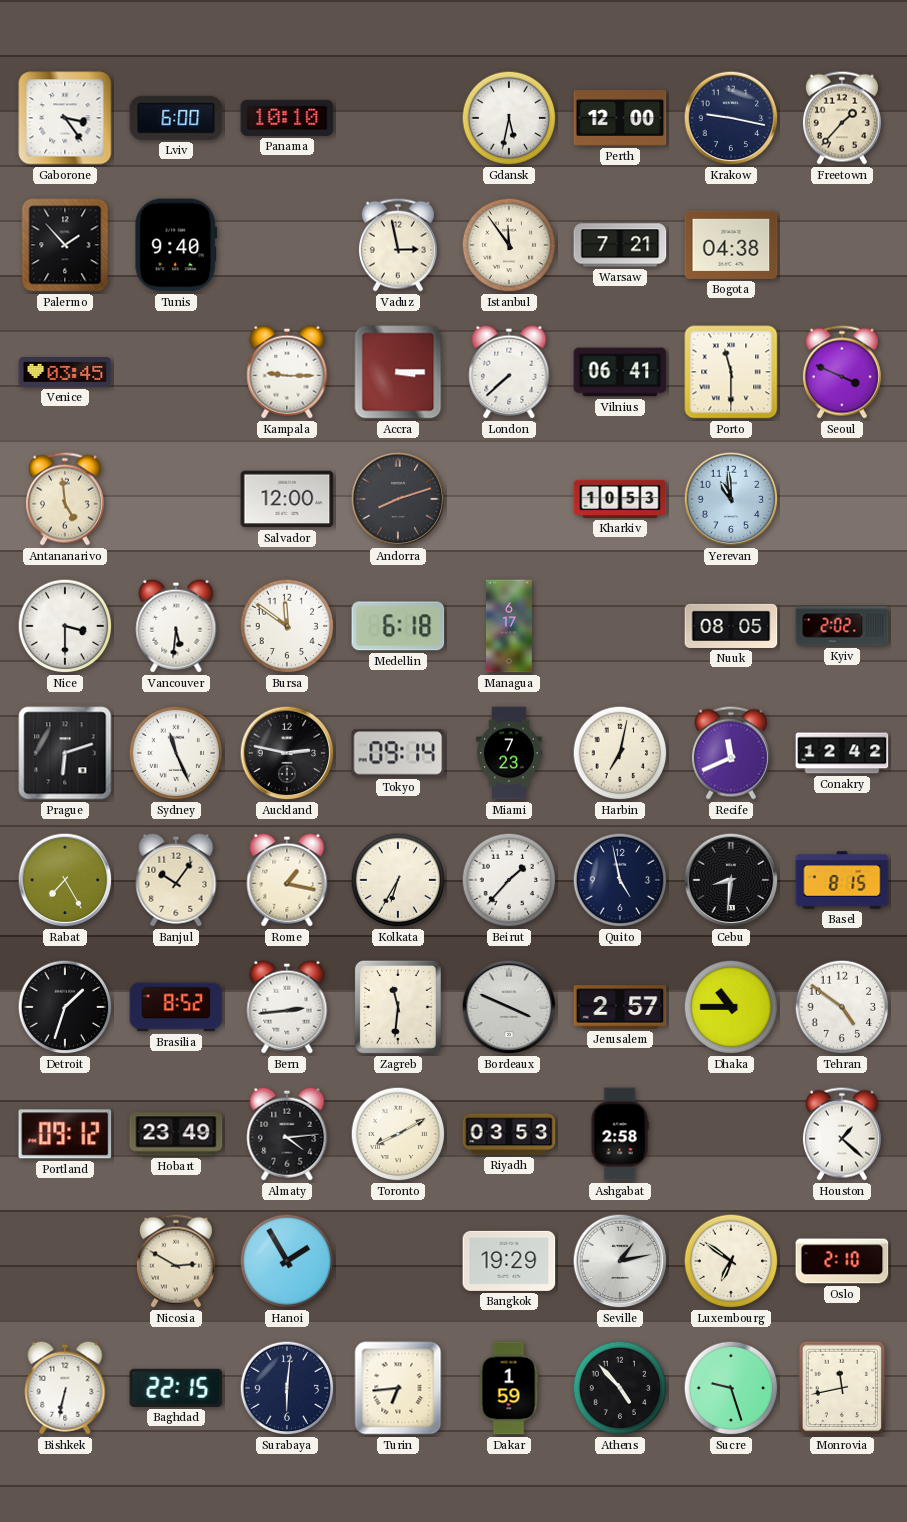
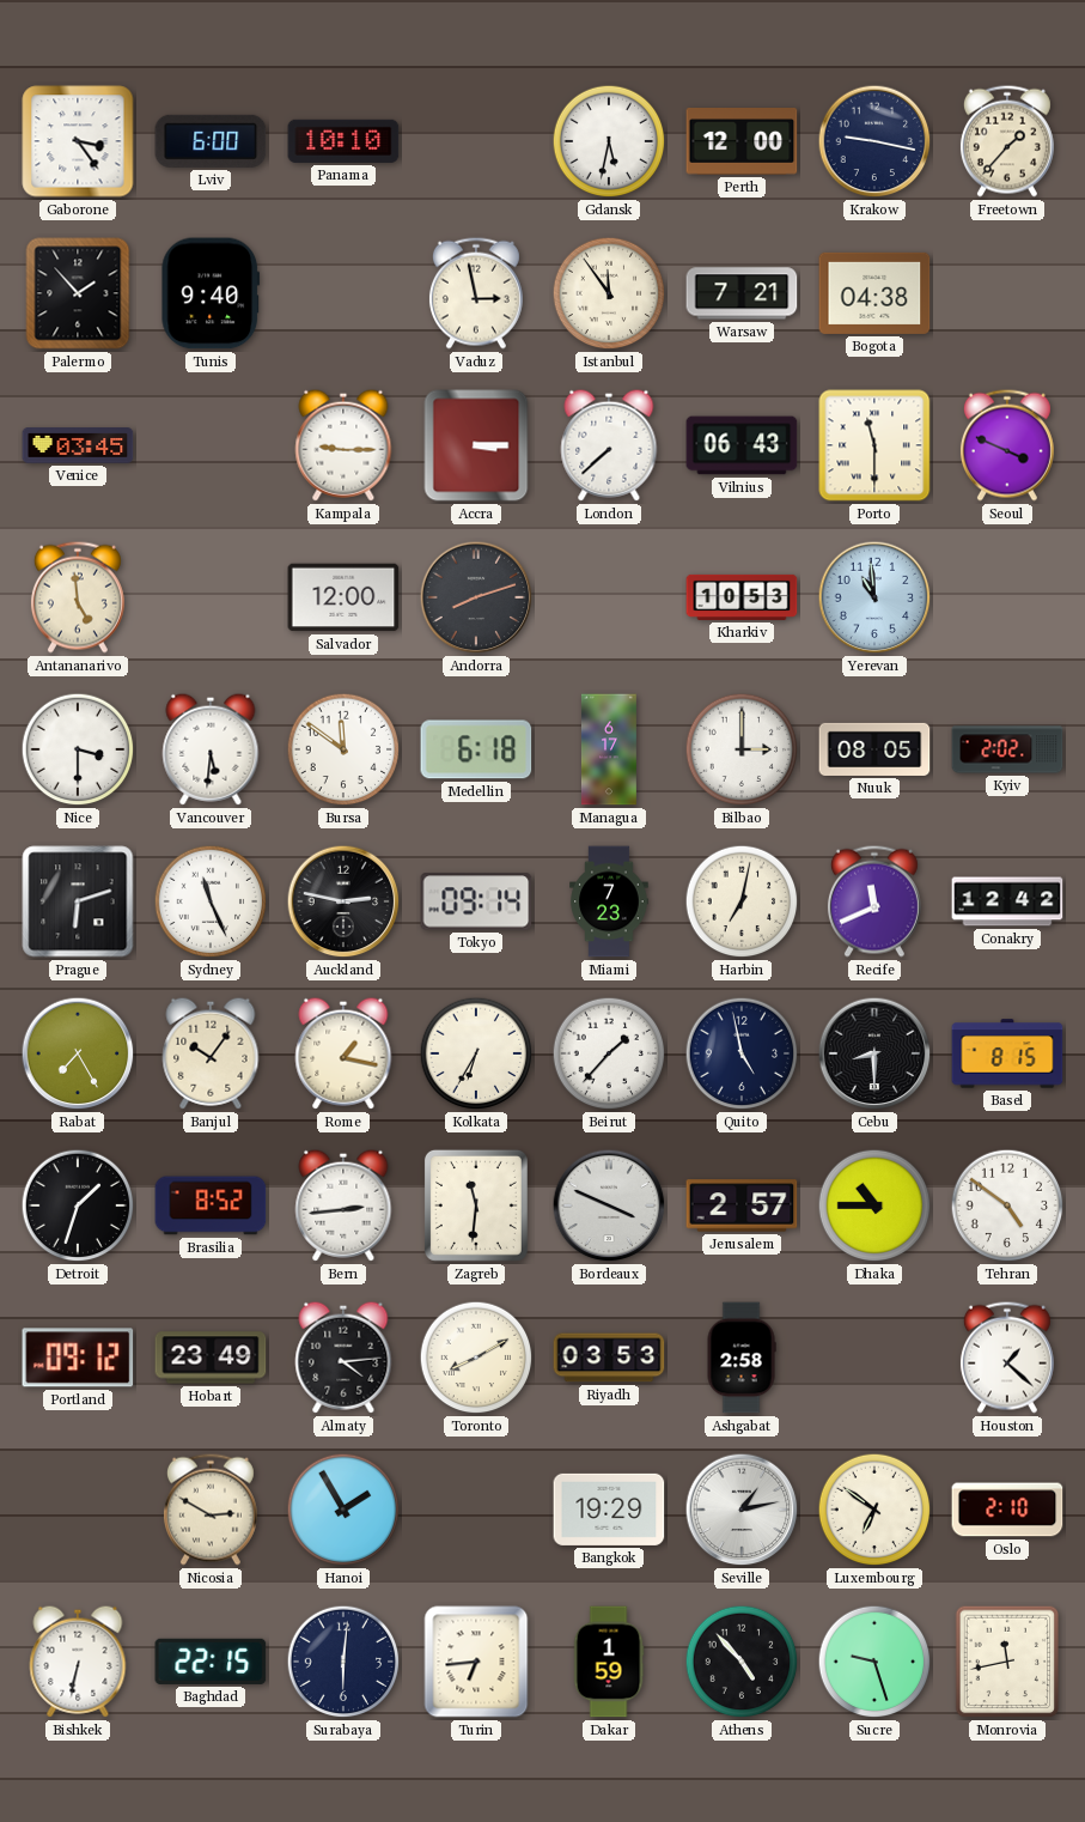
Vilnius: 06:41 -> 06:43 (742, 445)
Bilbao: none -> 3:00 (742, 749)
Cebu: 8:31 -> 8:30 (874, 1053)
